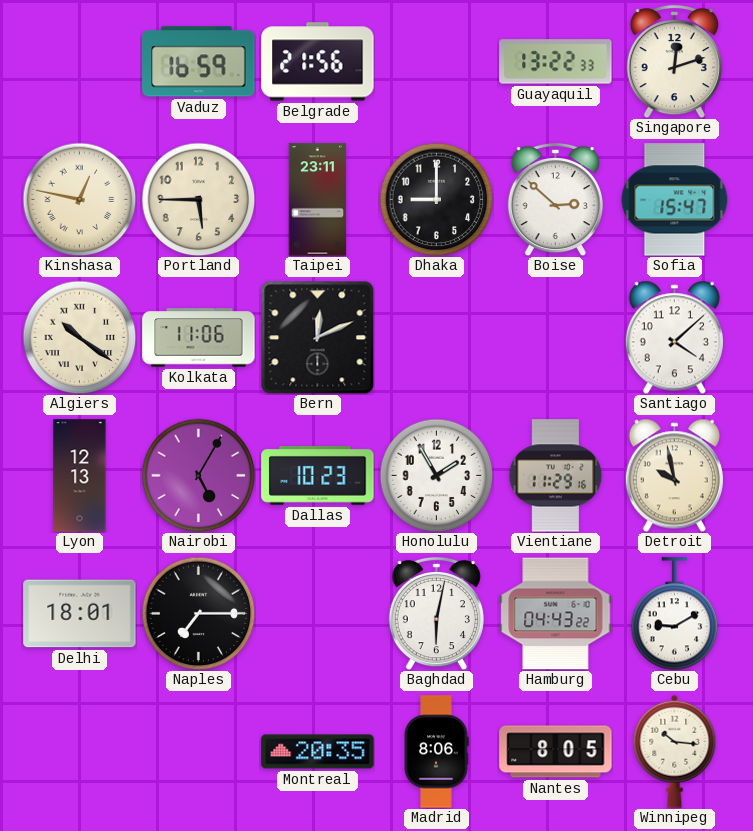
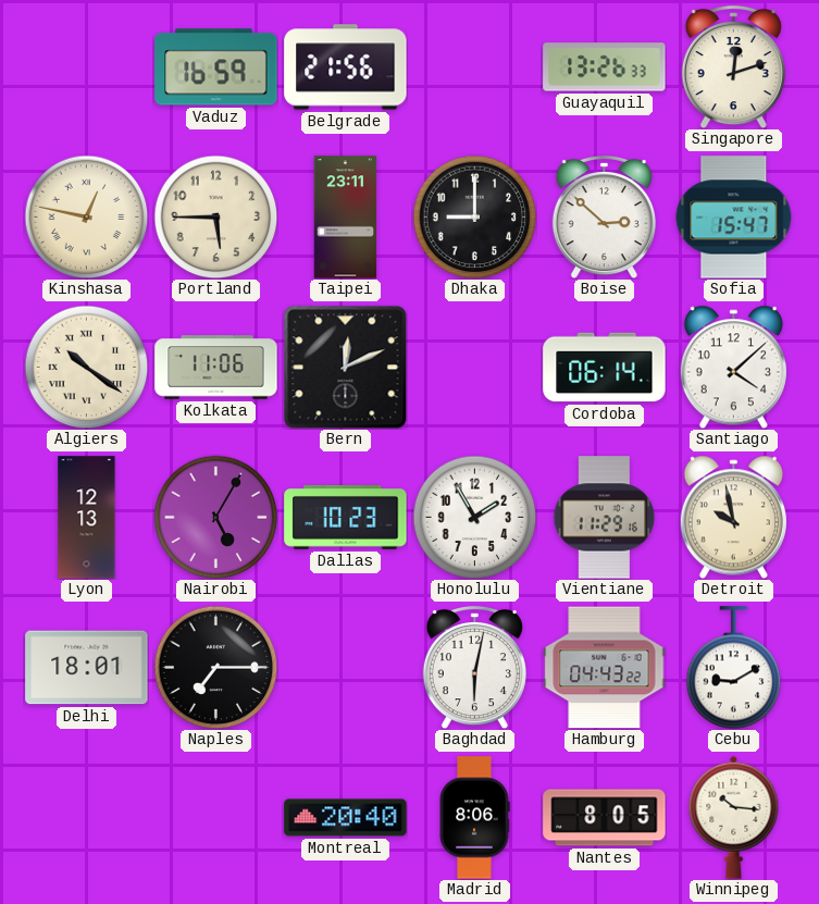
Guayaquil: 13:22 -> 13:26 (605, 67)
Cordoba: none -> 06:14 (605, 368)
Montreal: 20:35 -> 20:40 (346, 818)
